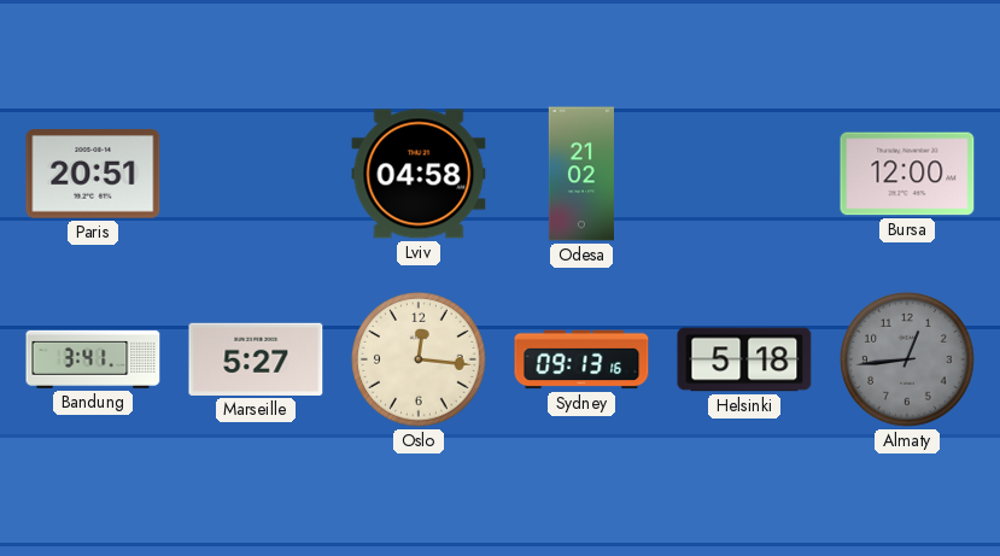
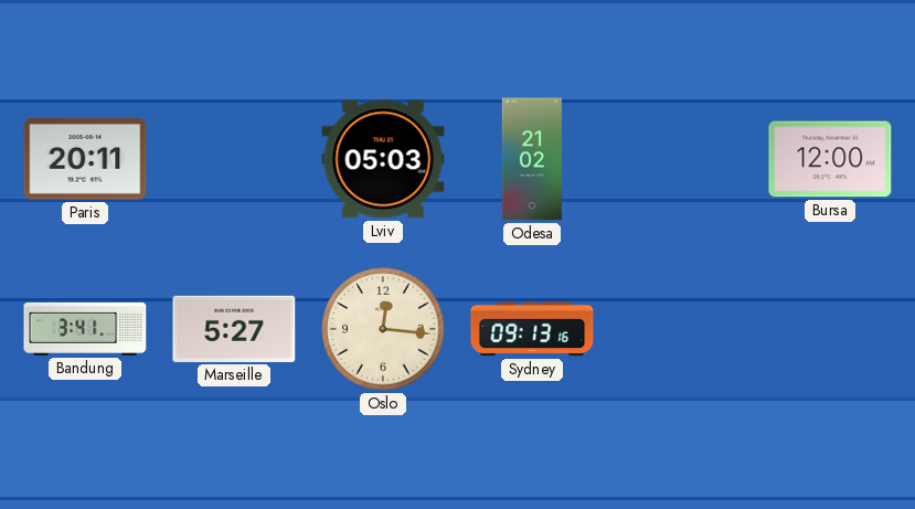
Paris: 20:51 -> 20:11 (85, 159)
Lviv: 04:58 -> 05:03 (383, 159)
Helsinki: 5:18 -> none (744, 359)
Almaty: 12:44 -> none (907, 359)
